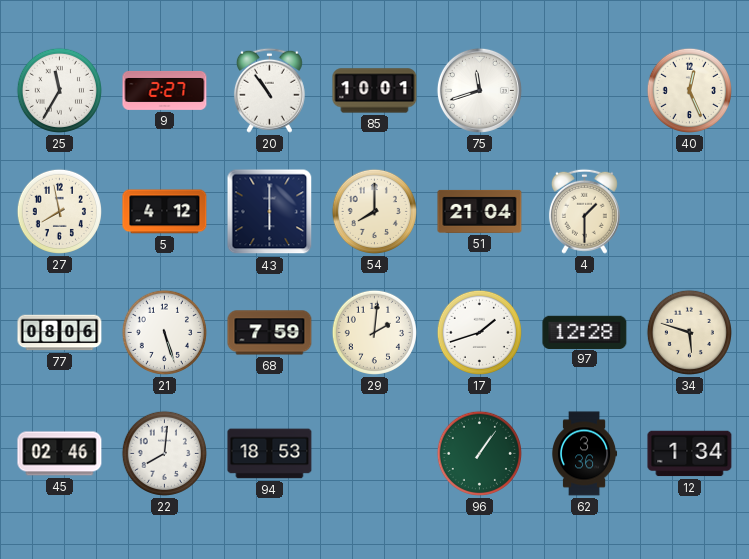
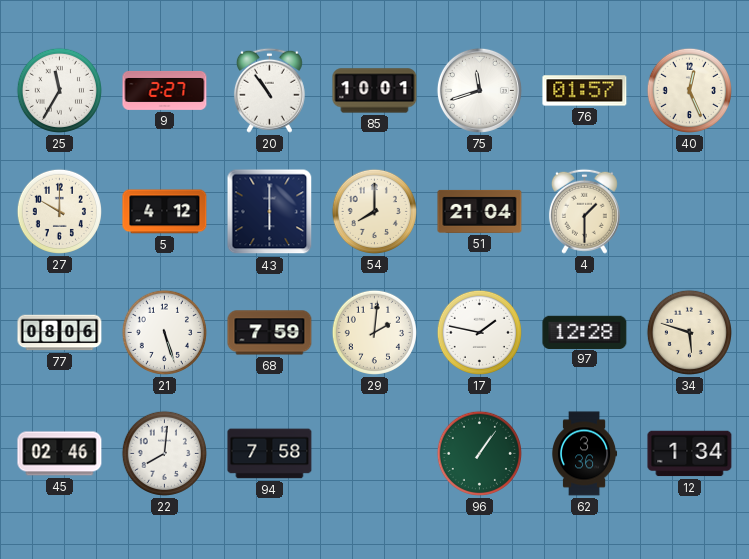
76: none -> 01:57 (585, 91)
27: 7:58 -> 10:00 (59, 211)
17: 1:42 -> 1:47 (479, 332)
94: 18:53 -> 7:58 (270, 454)
